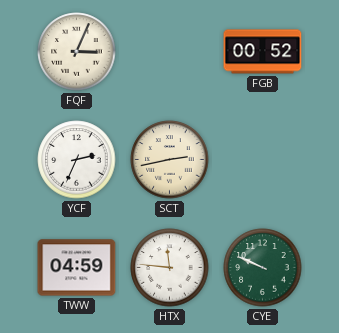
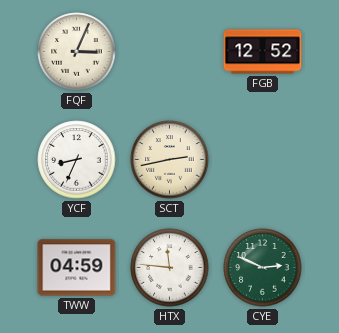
FGB: 00:52 -> 12:52 (263, 52)
YCF: 2:34 -> 8:34 (77, 160)
CYE: 9:49 -> 2:49 (263, 268)
